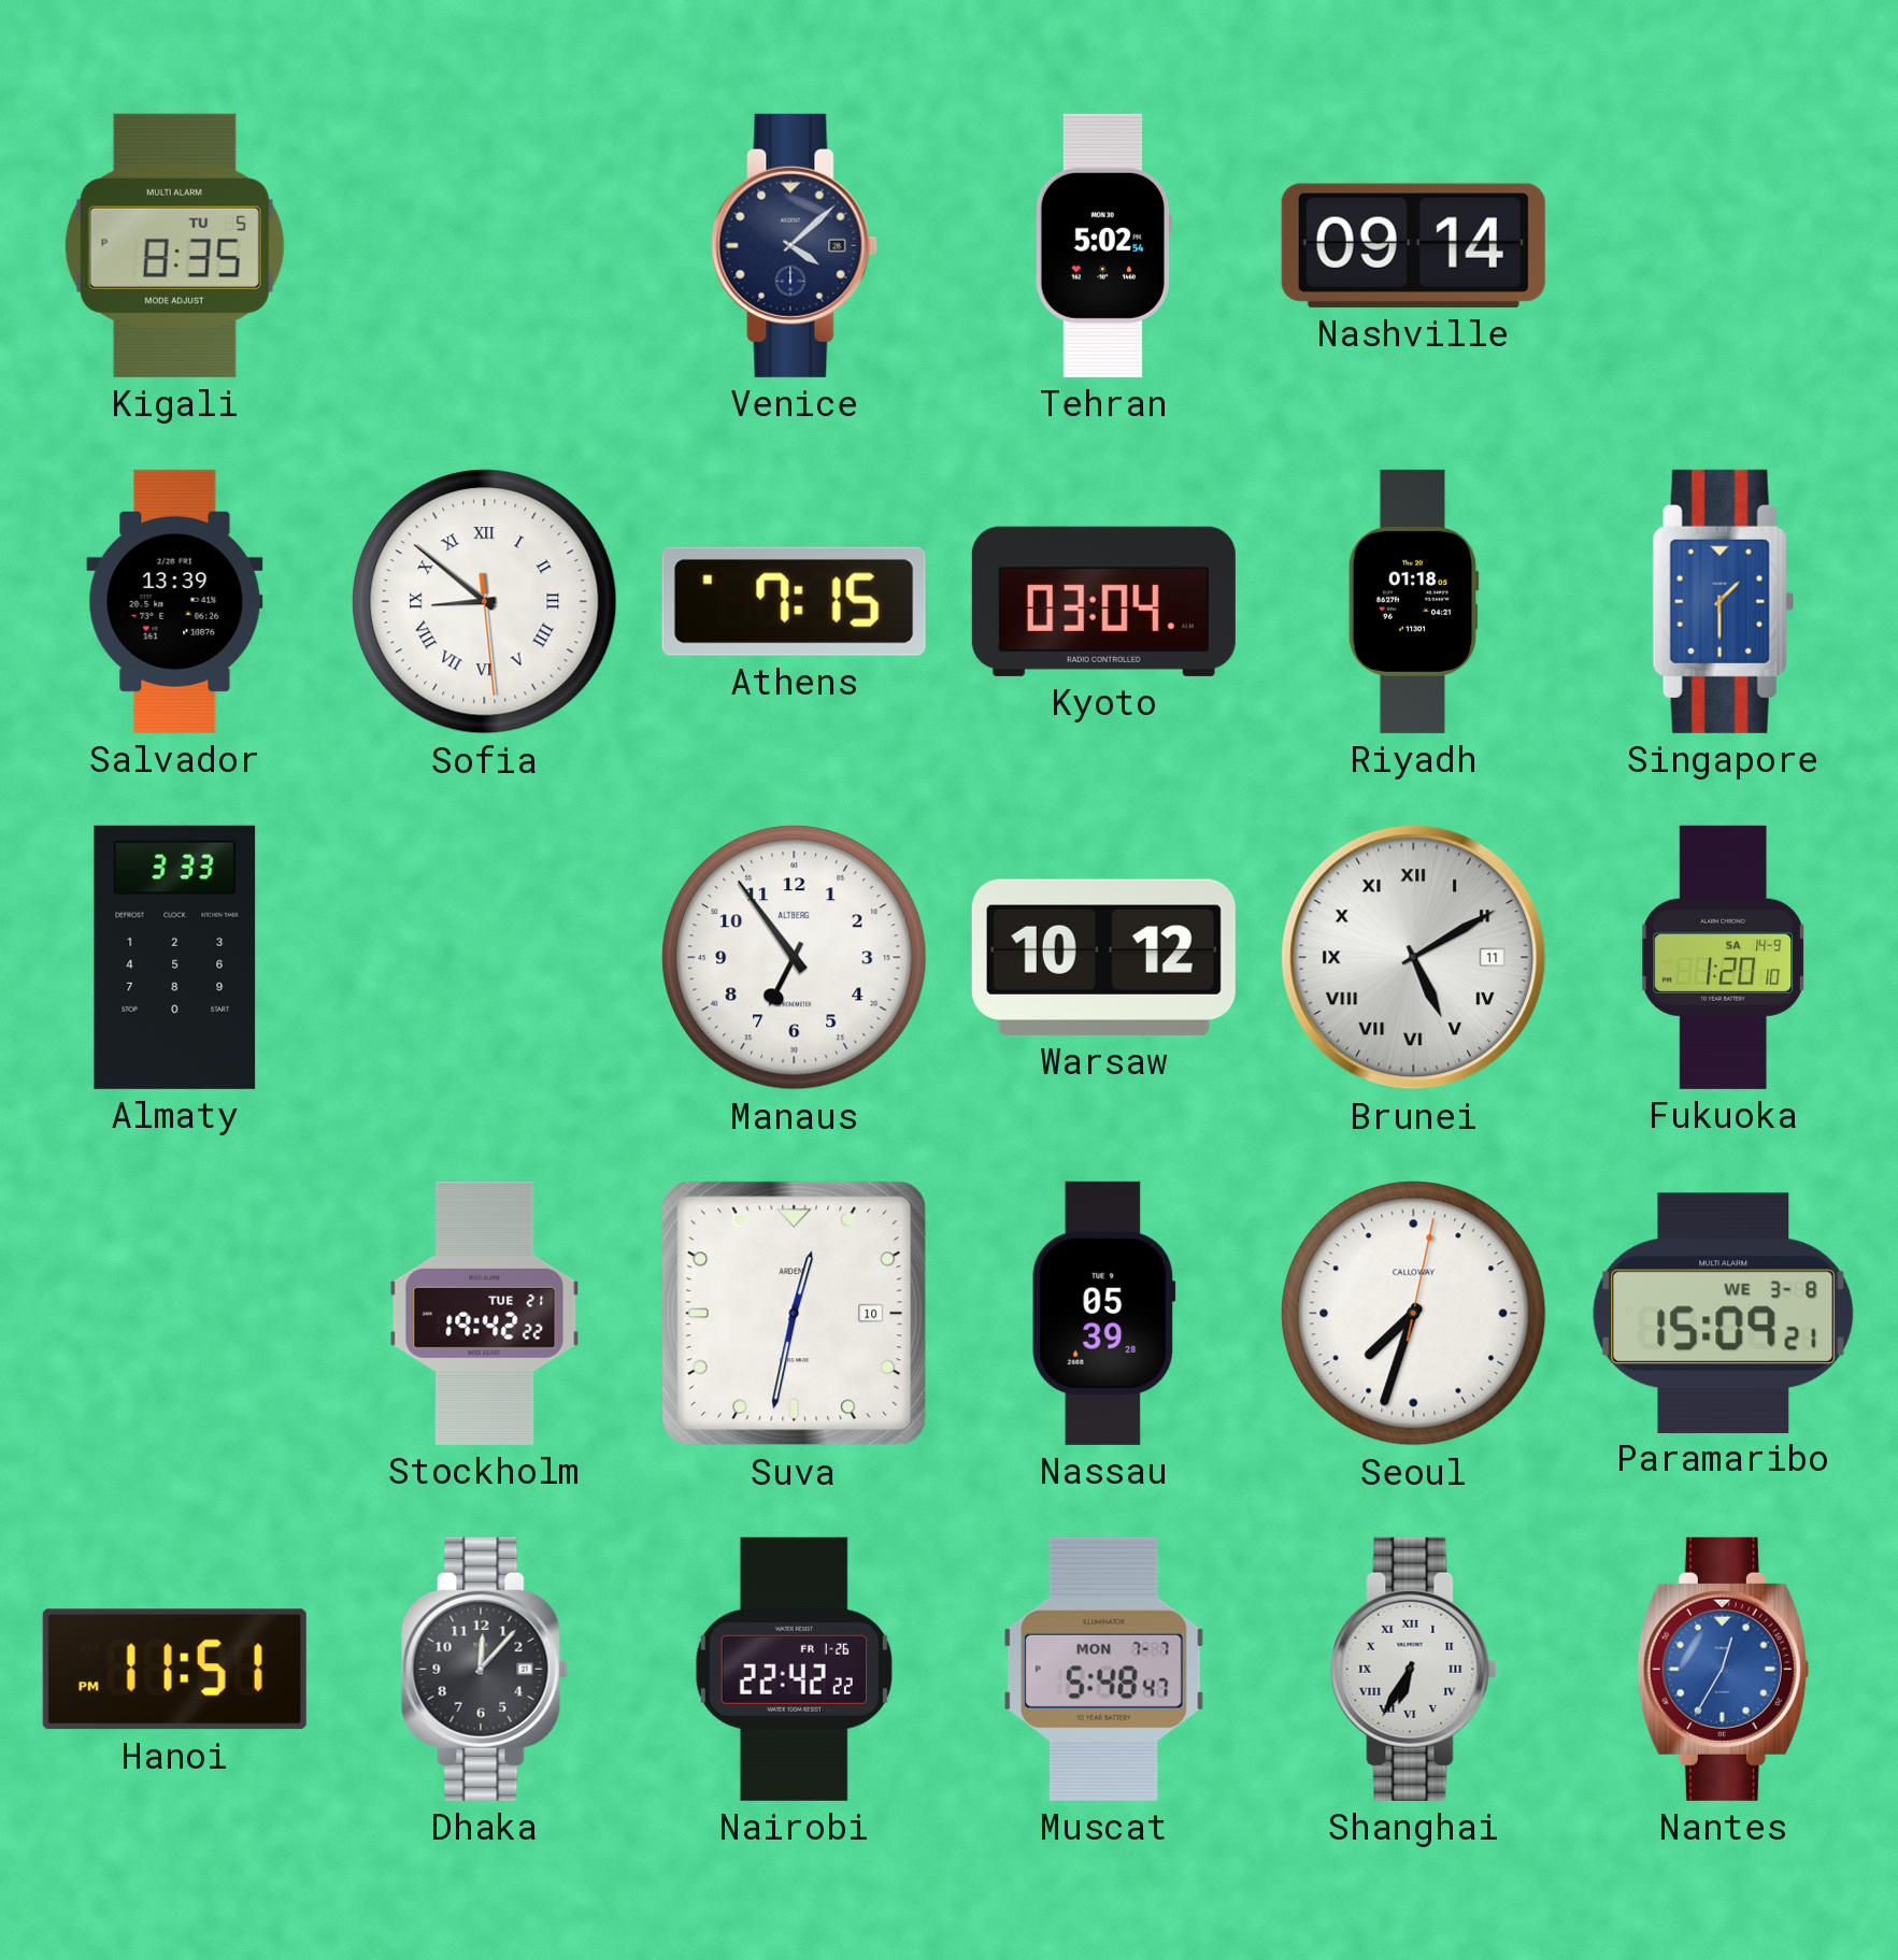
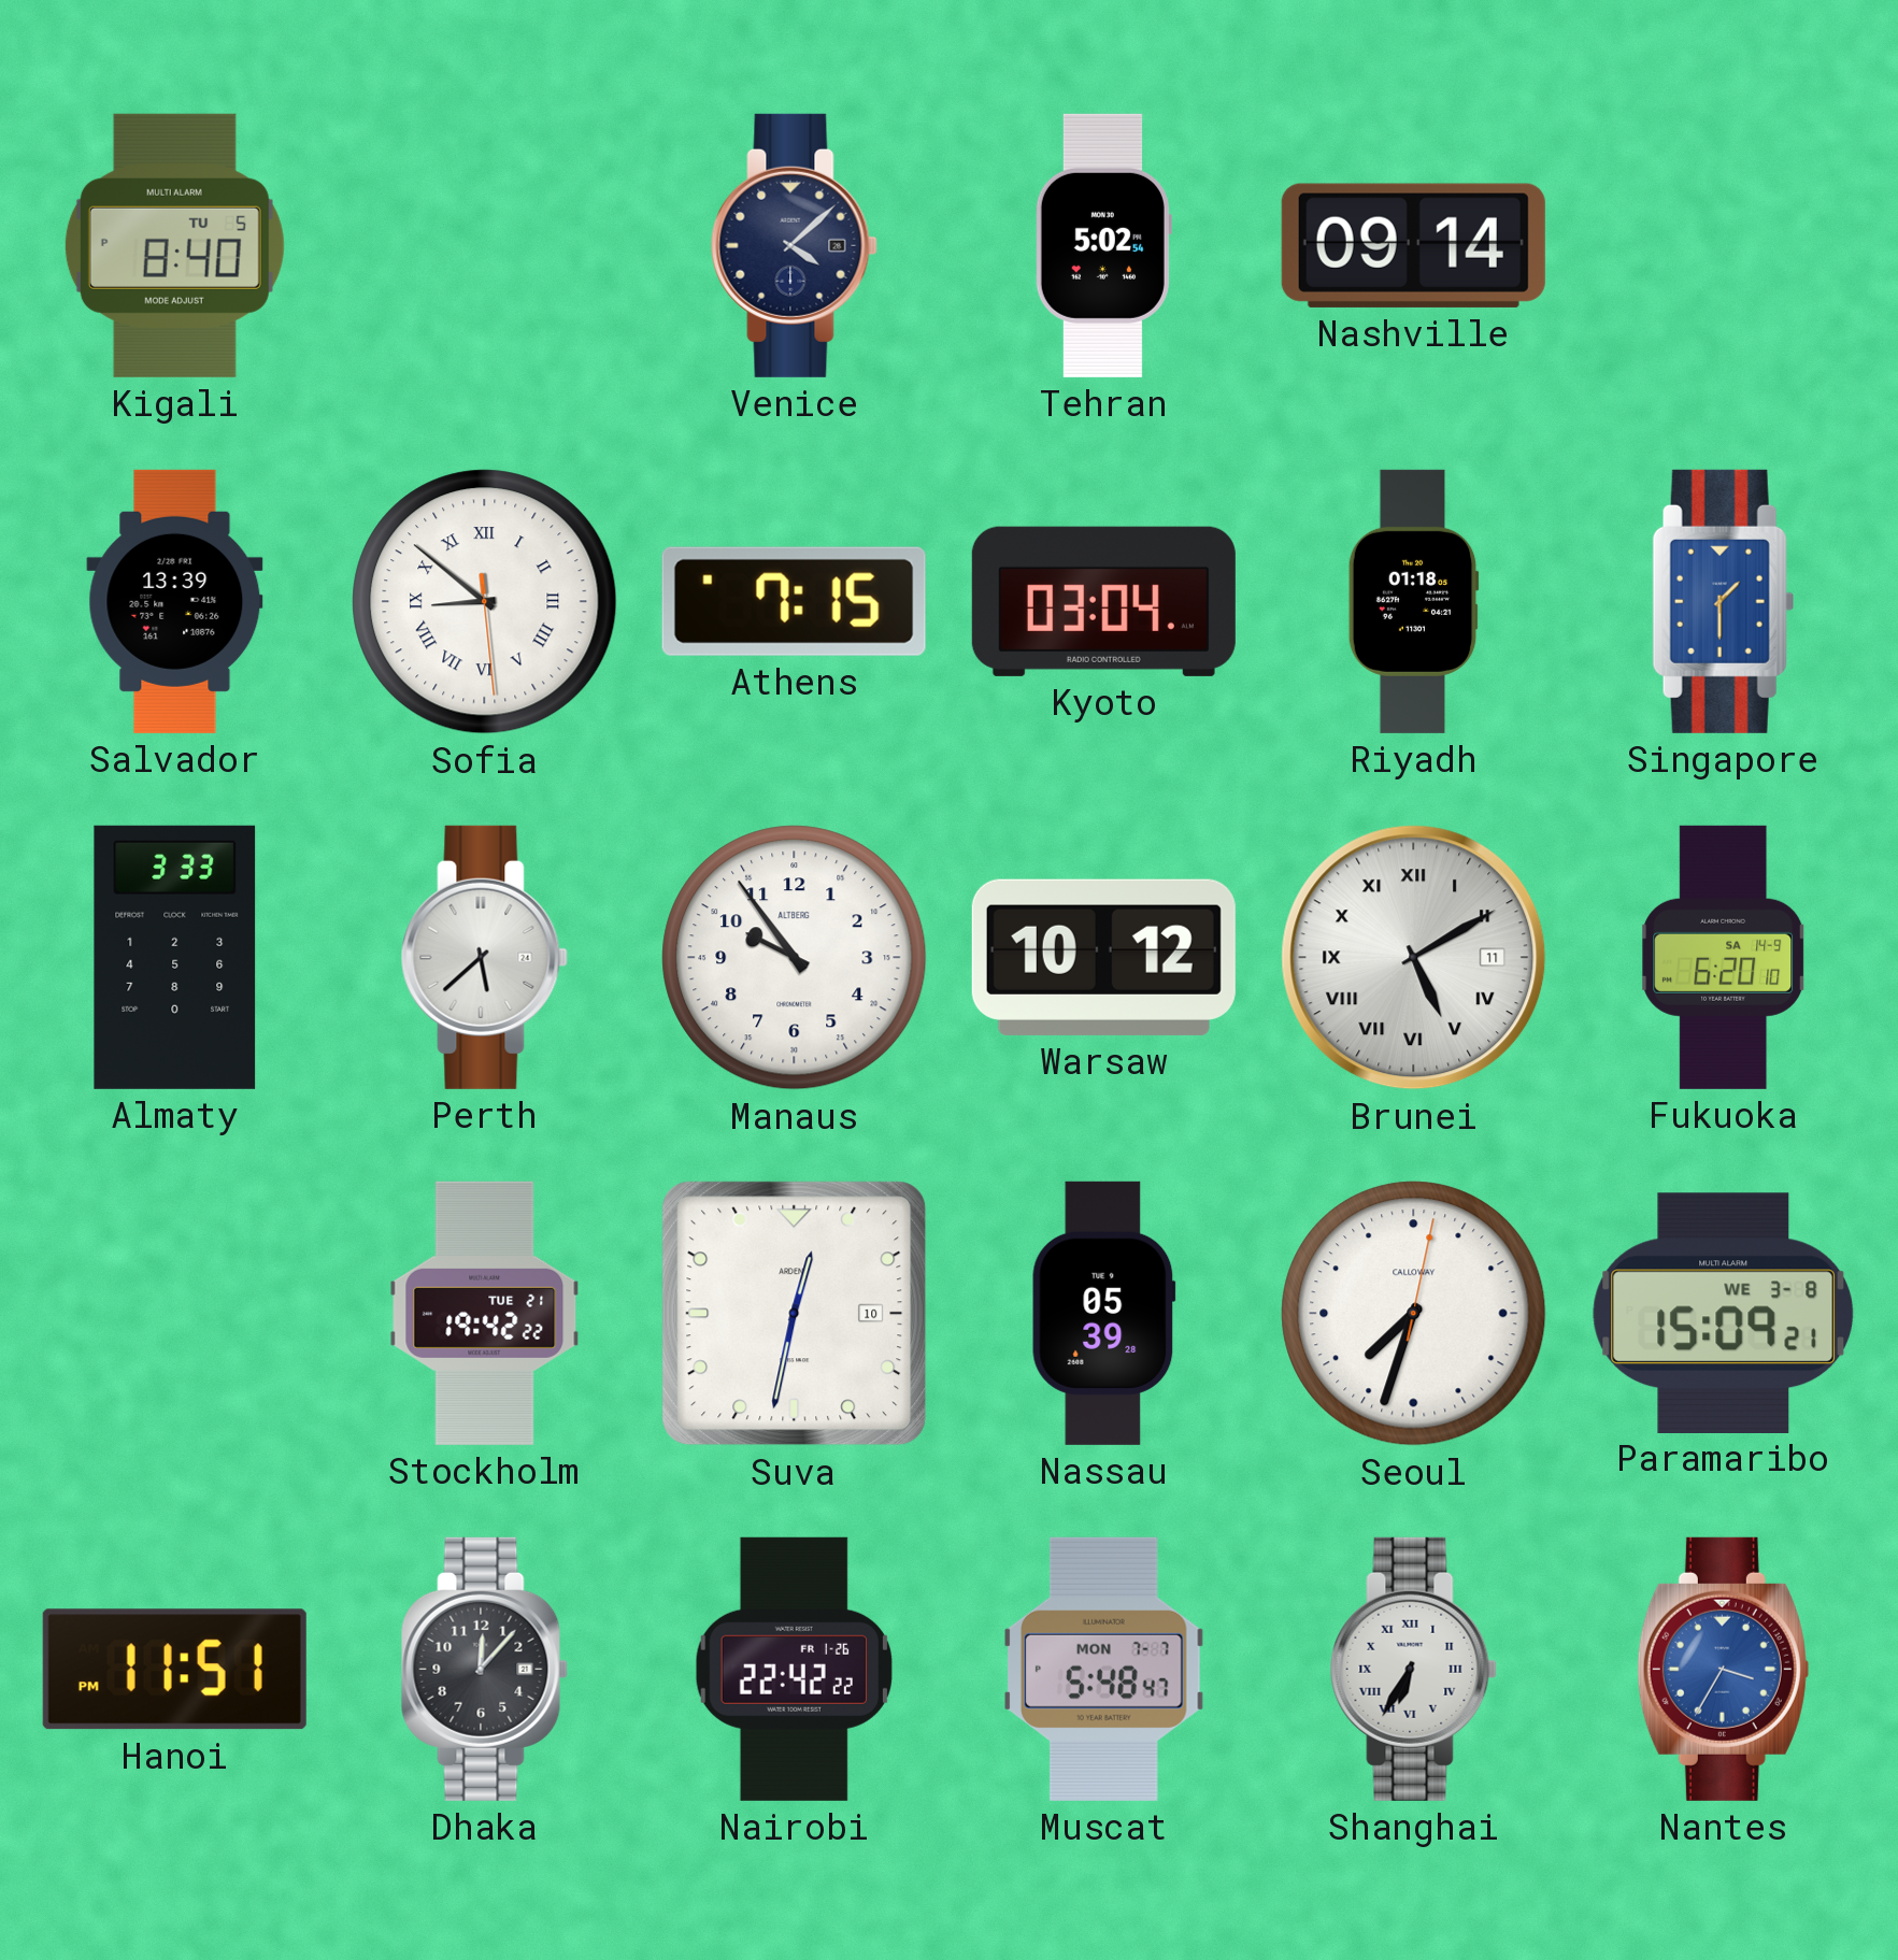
Kigali: 8:35 -> 8:40 (174, 245)
Perth: none -> 5:38 (484, 957)
Manaus: 6:54 -> 9:54 (795, 958)
Fukuoka: 1:20 -> 6:20 (1724, 957)
Nantes: 12:35 -> 3:35 (1723, 1669)
